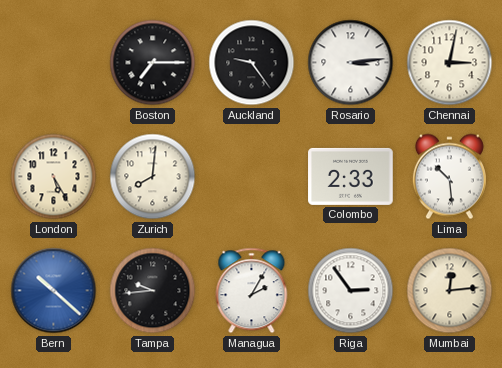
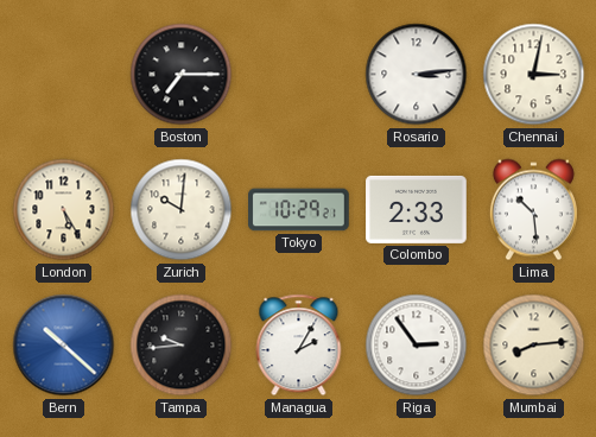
Auckland: 9:24 -> none (252, 63)
Zurich: 8:01 -> 10:01 (182, 210)
Tokyo: none -> 10:29 (299, 210)
Mumbai: 12:14 -> 8:14 (534, 346)
